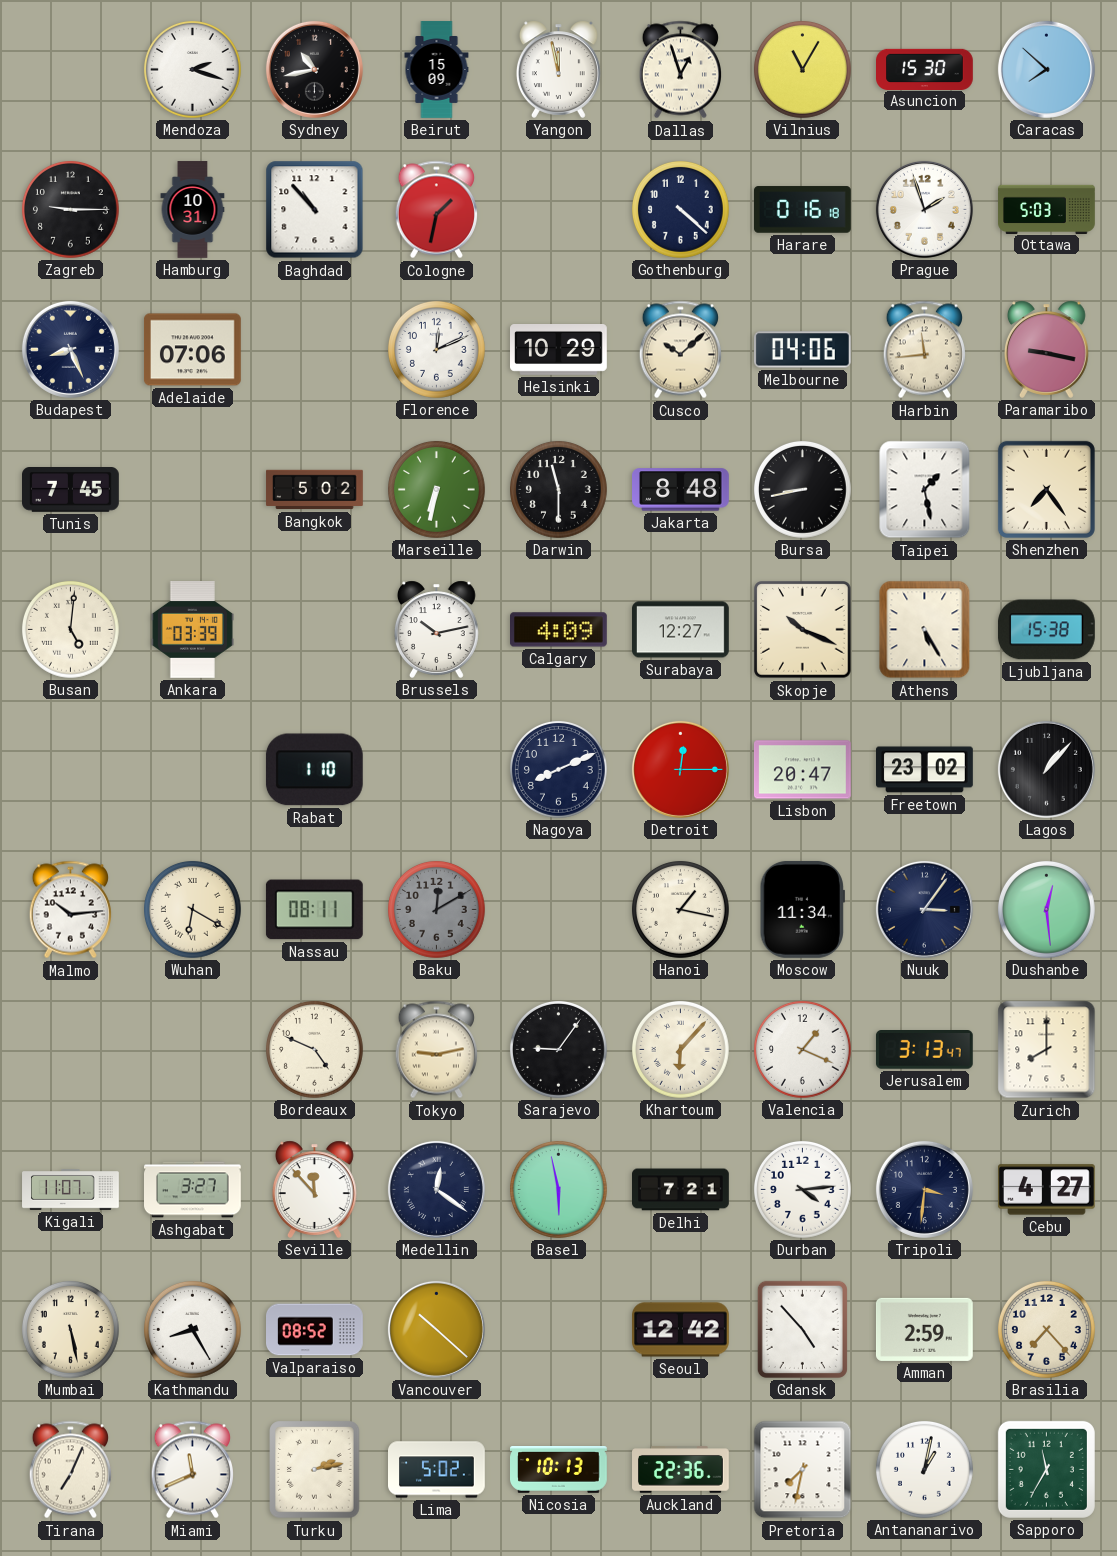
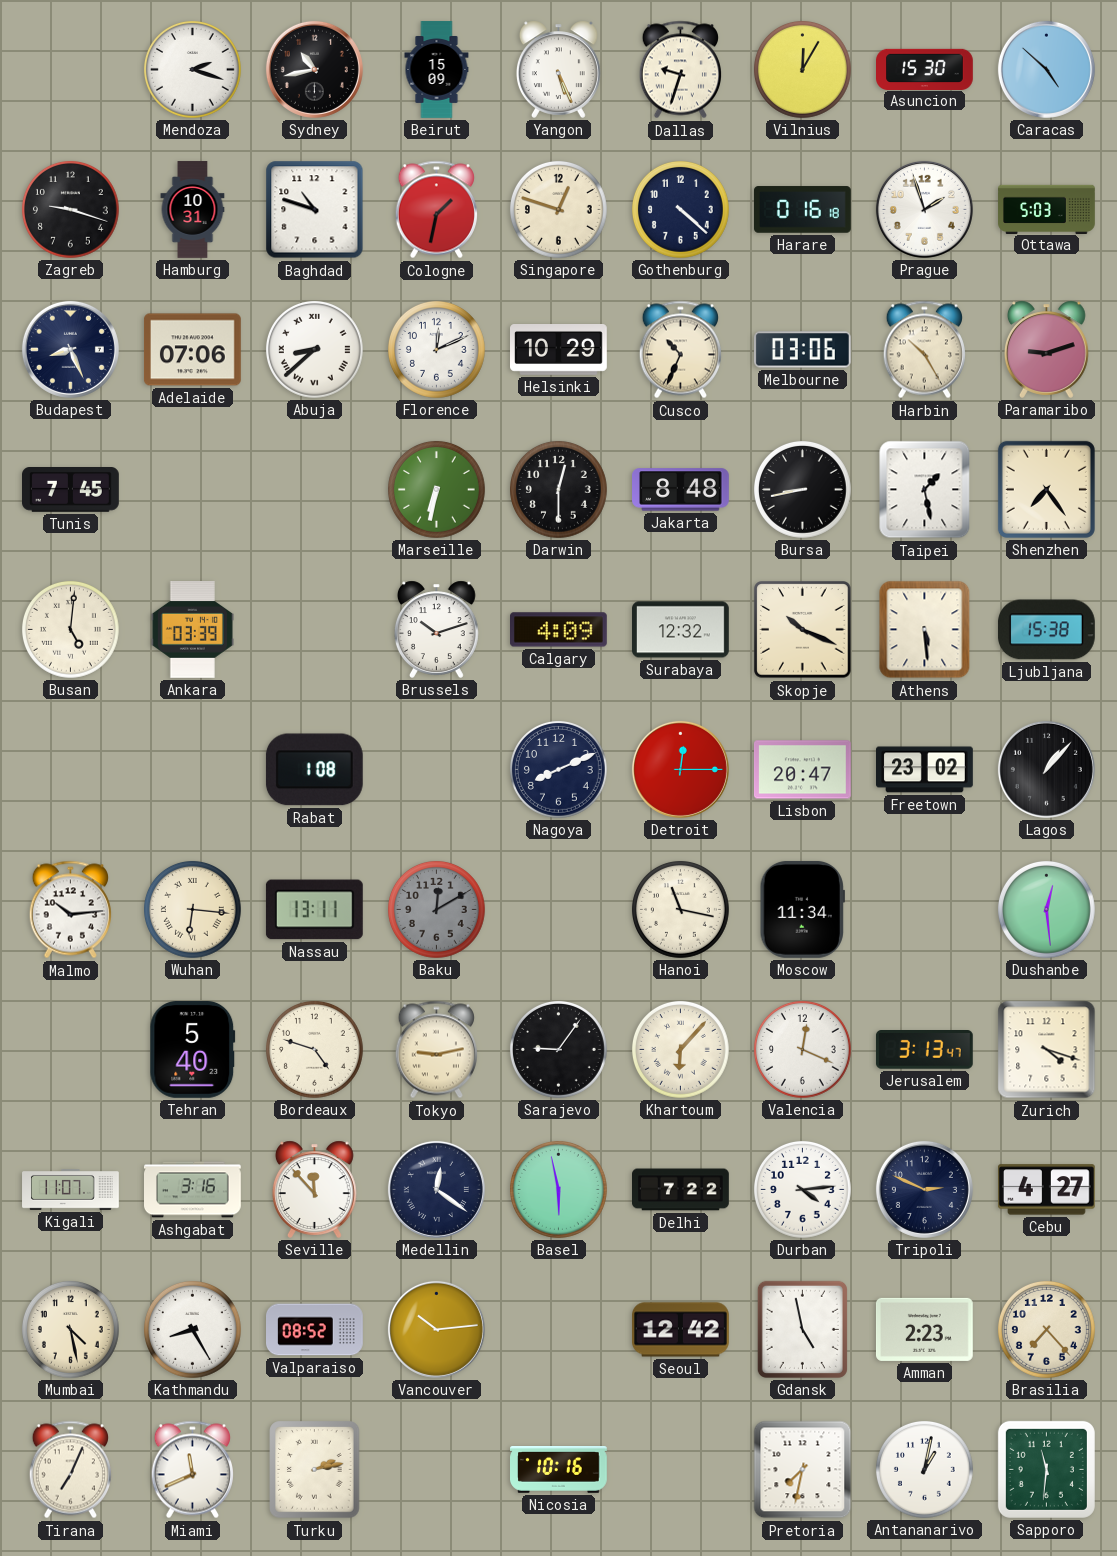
Yangon: 11:58 -> 5:26 (558, 69)
Dallas: 12:57 -> 9:33 (680, 70)
Vilnius: 11:05 -> 12:05 (802, 69)
Caracas: 7:52 -> 4:52 (1046, 69)
Zagreb: 9:15 -> 9:18 (70, 209)
Baghdad: 10:53 -> 10:48 (315, 210)
Singapore: none -> 12:48 (558, 209)
Abuja: none -> 8:38 (314, 349)
Cusco: 10:08 -> 10:34 (680, 350)
Melbourne: 04:06 -> 03:06 (802, 350)
Harbin: 11:44 -> 10:25 (924, 350)
Paramaribo: 9:17 -> 9:12 (1046, 349)
Bangkok: 5:02 -> none (315, 490)
Darwin: 11:30 -> 12:30 (558, 489)
Brussels: 10:13 -> 10:12 (436, 629)
Surabaya: 12:27 -> 12:32 (681, 630)
Athens: 5:25 -> 5:29 (925, 630)
Rabat: 1:10 -> 1:08 (314, 770)
Wuhan: 6:20 -> 6:16 (192, 909)
Nassau: 08:11 -> 13:11 (314, 910)
Hanoi: 1:17 -> 11:17 (680, 909)
Nuuk: 3:06 -> none (924, 909)
Tehran: none -> 5:40 (193, 1049)
Bordeaux: 4:49 -> 4:48 (314, 1049)
Valencia: 1:19 -> 12:19 (802, 1049)
Zurich: 8:00 -> 4:18 (1047, 1050)
Ashgabat: 3:27 -> 3:16 (193, 1190)
Delhi: 7:21 -> 7:22 (681, 1190)
Tripoli: 3:31 -> 2:49 (924, 1189)
Mumbai: 5:28 -> 4:28 (70, 1329)
Vancouver: 10:22 -> 10:14 (436, 1329)
Gdansk: 4:53 -> 4:58 (802, 1329)
Amman: 2:59 -> 2:23 (924, 1329)
Lima: 5:02 -> none (437, 1470)
Nicosia: 10:13 -> 10:16 (559, 1470)
Auckland: 22:36 -> none (681, 1470)
Sapporo: 11:35 -> 11:31 (1046, 1469)
